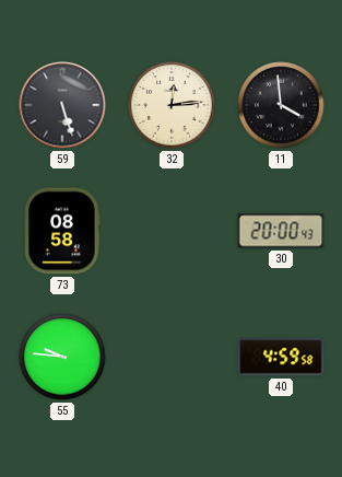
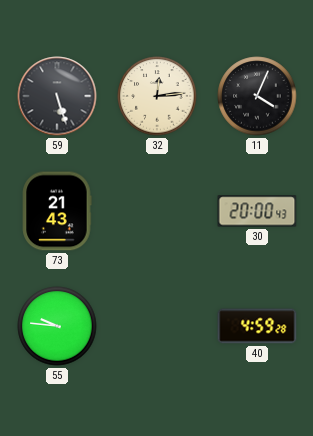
11: 3:59 -> 4:04 (257, 96)
73: 08:58 -> 21:43 (57, 211)
40: 4:59:58 -> 4:59:28 (257, 326)
